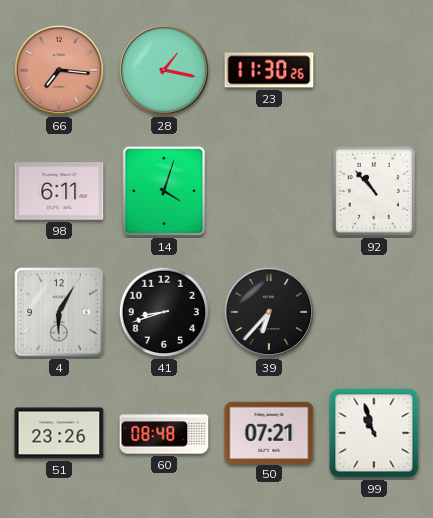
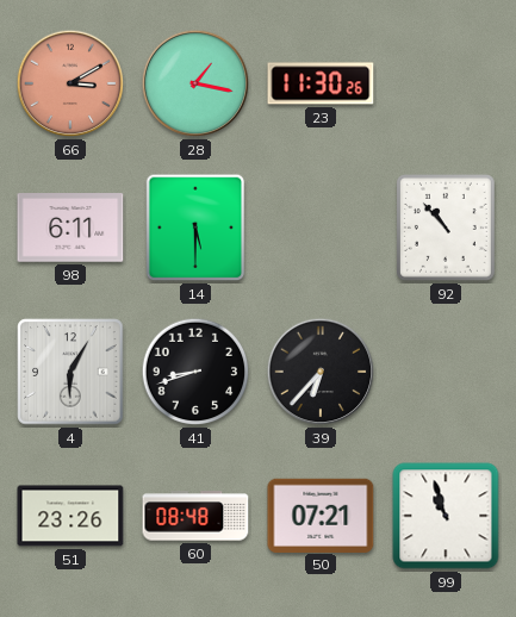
66: 7:16 -> 3:10 (70, 83)
14: 4:03 -> 5:30 (195, 228)
